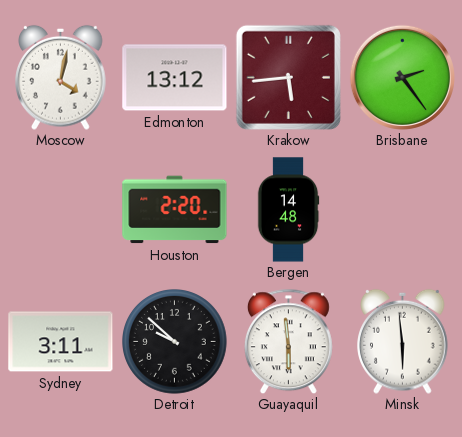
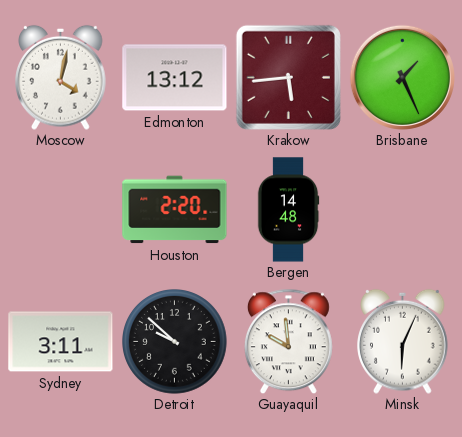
Brisbane: 2:24 -> 1:26 (402, 77)
Guayaquil: 5:59 -> 9:59 (288, 341)
Minsk: 5:59 -> 6:04 (403, 341)
